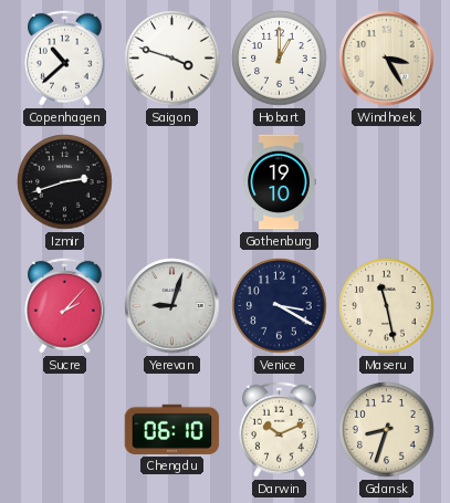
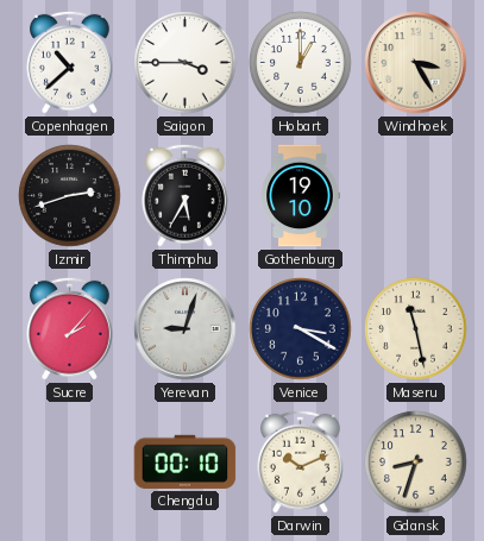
Saigon: 3:48 -> 3:45 (186, 63)
Thimphu: none -> 5:35 (186, 195)
Chengdu: 06:10 -> 00:10 (186, 461)
